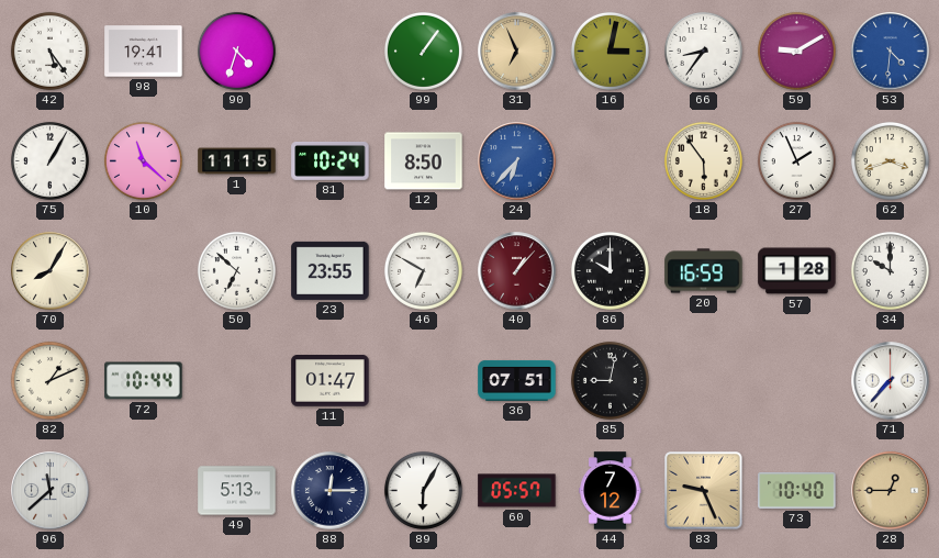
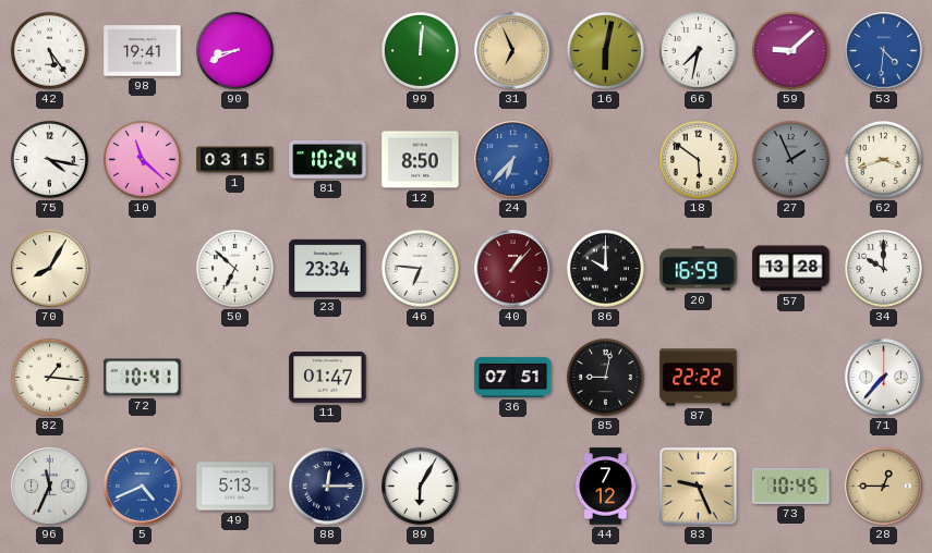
90: 4:33 -> 8:41 (234, 50)
99: 1:06 -> 12:01 (420, 50)
16: 3:02 -> 6:02 (605, 50)
66: 8:36 -> 7:32 (698, 50)
59: 9:10 -> 9:08 (790, 50)
75: 1:05 -> 4:17 (49, 159)
1: 11:15 -> 03:15 (235, 160)
18: 5:54 -> 5:51 (698, 159)
27 dial: white -> grey (790, 159)
23: 23:55 -> 23:34 (328, 268)
46: 6:50 -> 6:46 (420, 268)
57: 1:28 -> 13:28 (791, 269)
82: 1:11 -> 1:16 (49, 377)
72: 10:44 -> 10:41 (143, 378)
87: none -> 22:22 (699, 378)
96: 11:38 -> 11:34 (50, 487)
5: none -> 4:41 (143, 487)
60: 05:57 -> none (517, 491)
73: 10:40 -> 10:45 (791, 486)
